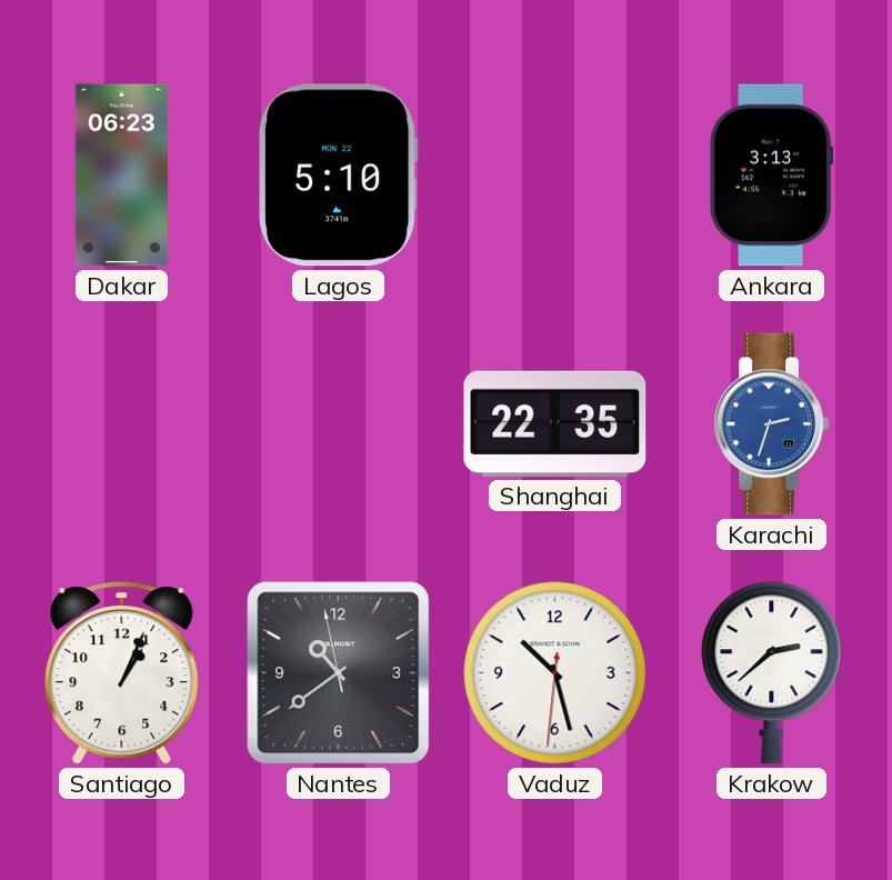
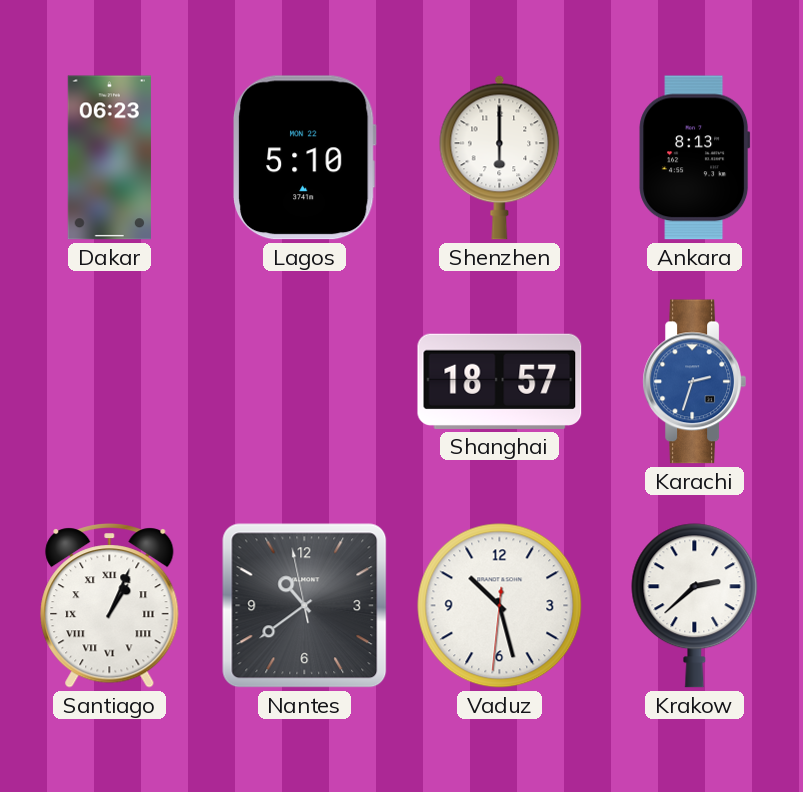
Shenzhen: none -> 6:00 (500, 157)
Ankara: 3:13 -> 8:13 (695, 158)
Shanghai: 22:35 -> 18:57 (500, 381)
Santiago numerals: Arabic -> Roman (110, 606)
